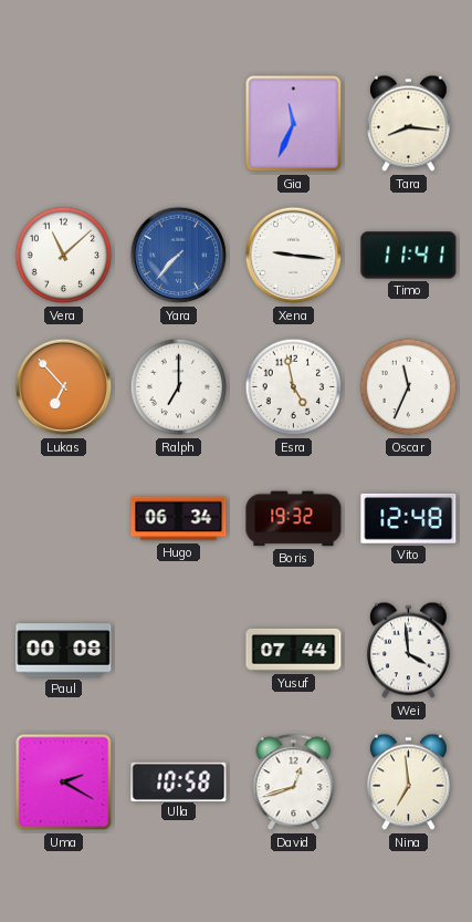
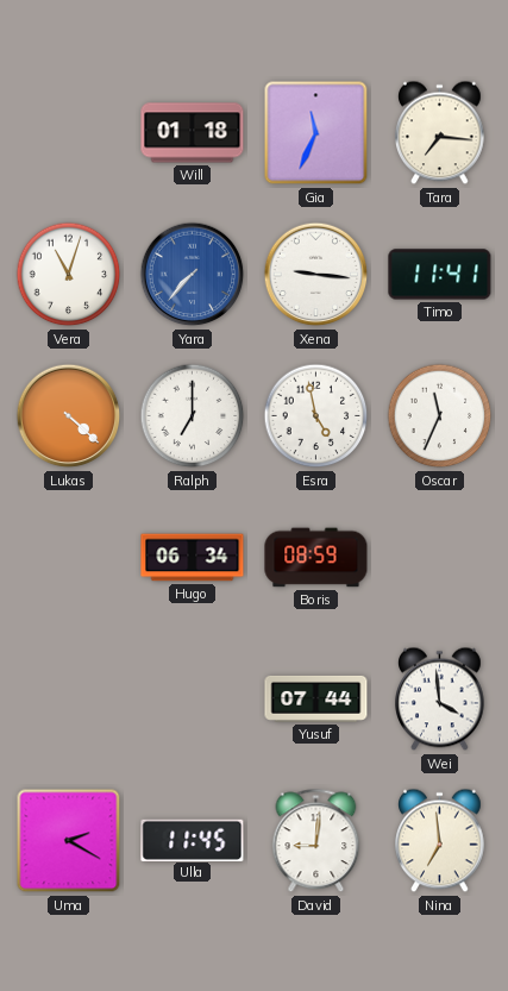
Will: none -> 01:18 (193, 133)
Tara: 8:16 -> 7:16 (440, 133)
Vera: 11:08 -> 11:03 (69, 275)
Lukas: 6:53 -> 4:22 (69, 416)
Boris: 19:32 -> 08:59 (316, 558)
Vito: 12:48 -> none (409, 518)
Paul: 00:08 -> none (64, 651)
Ulla: 10:58 -> 11:45 (193, 840)
David: 12:42 -> 9:01 (316, 841)
